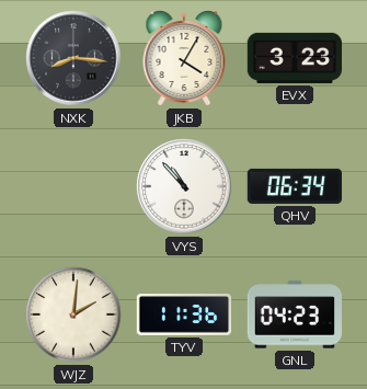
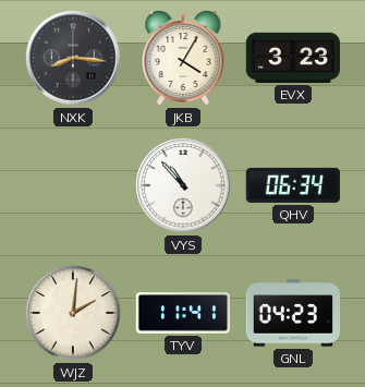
TYV: 11:36 -> 11:41 (183, 313)
